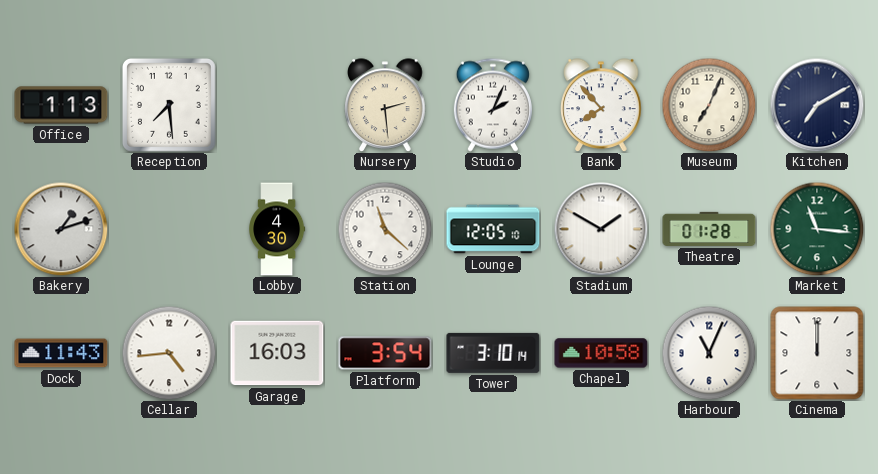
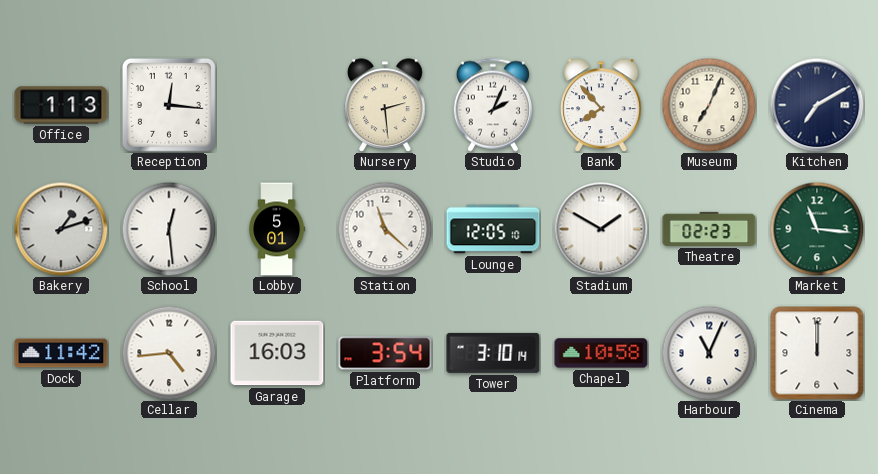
Reception: 7:29 -> 12:16 (169, 105)
School: none -> 12:29 (169, 229)
Lobby: 4:30 -> 5:01 (277, 229)
Theatre: 01:28 -> 02:23 (709, 229)
Dock: 11:43 -> 11:42 (61, 353)
